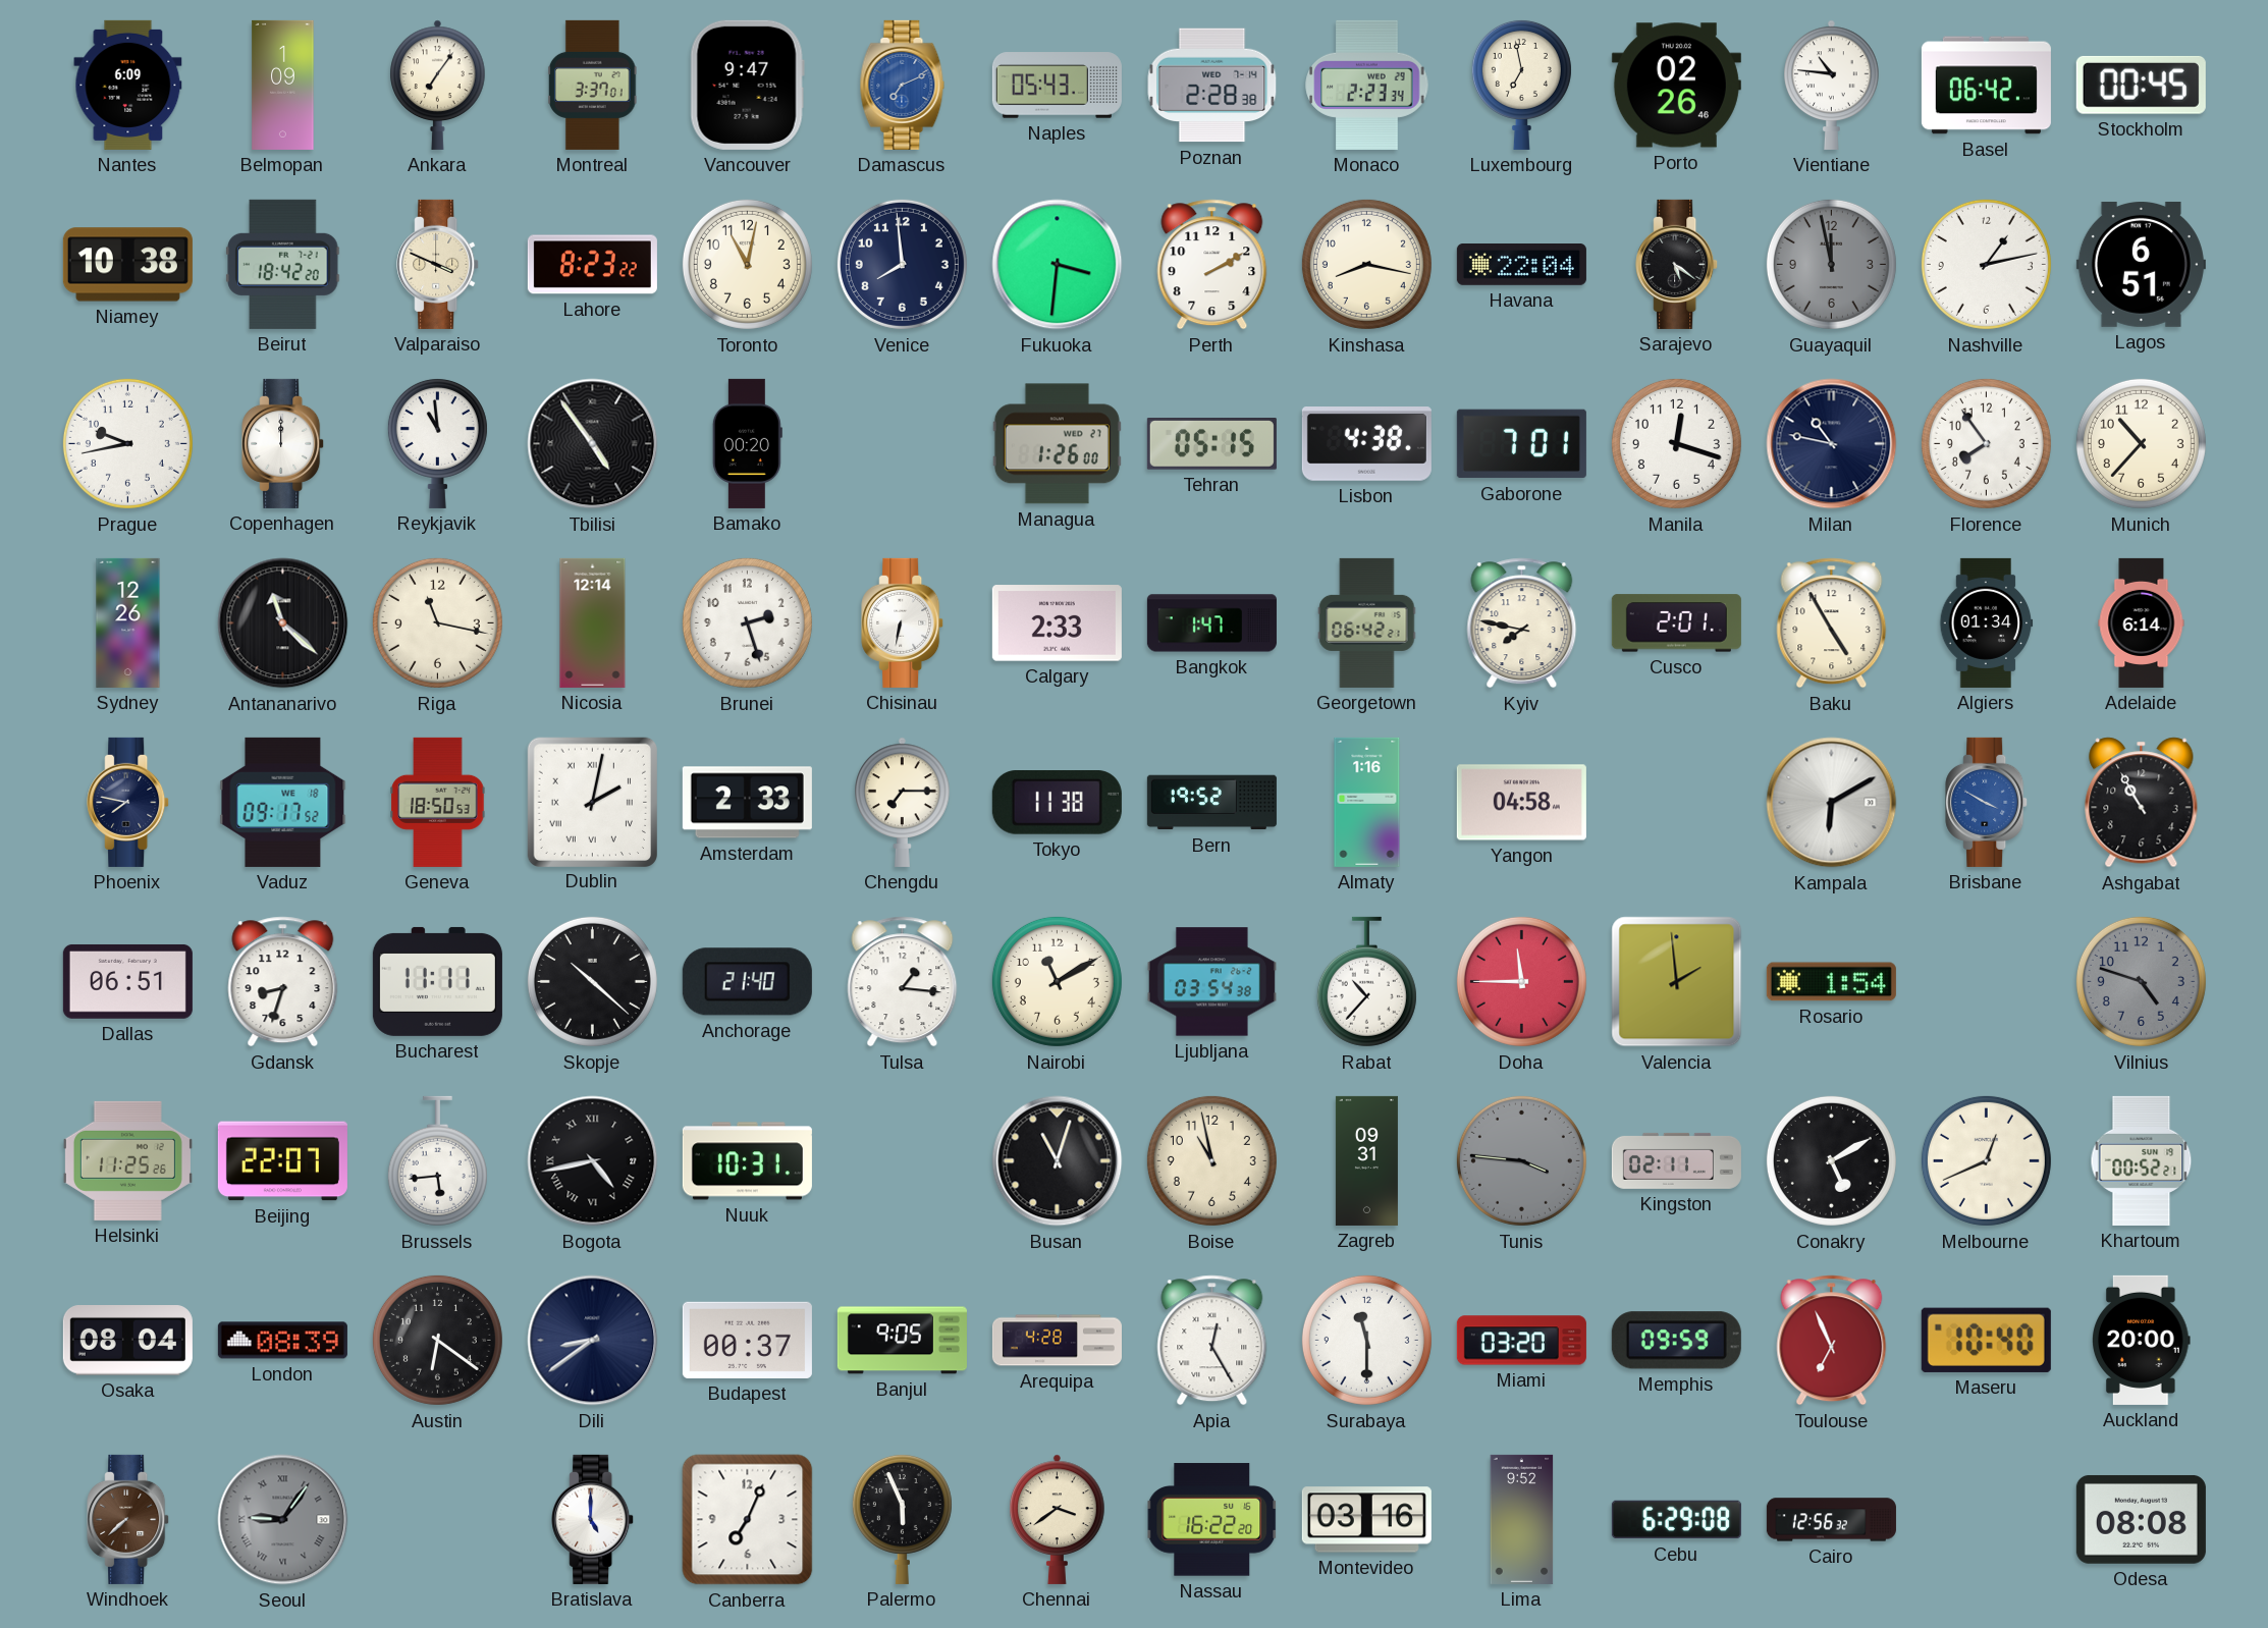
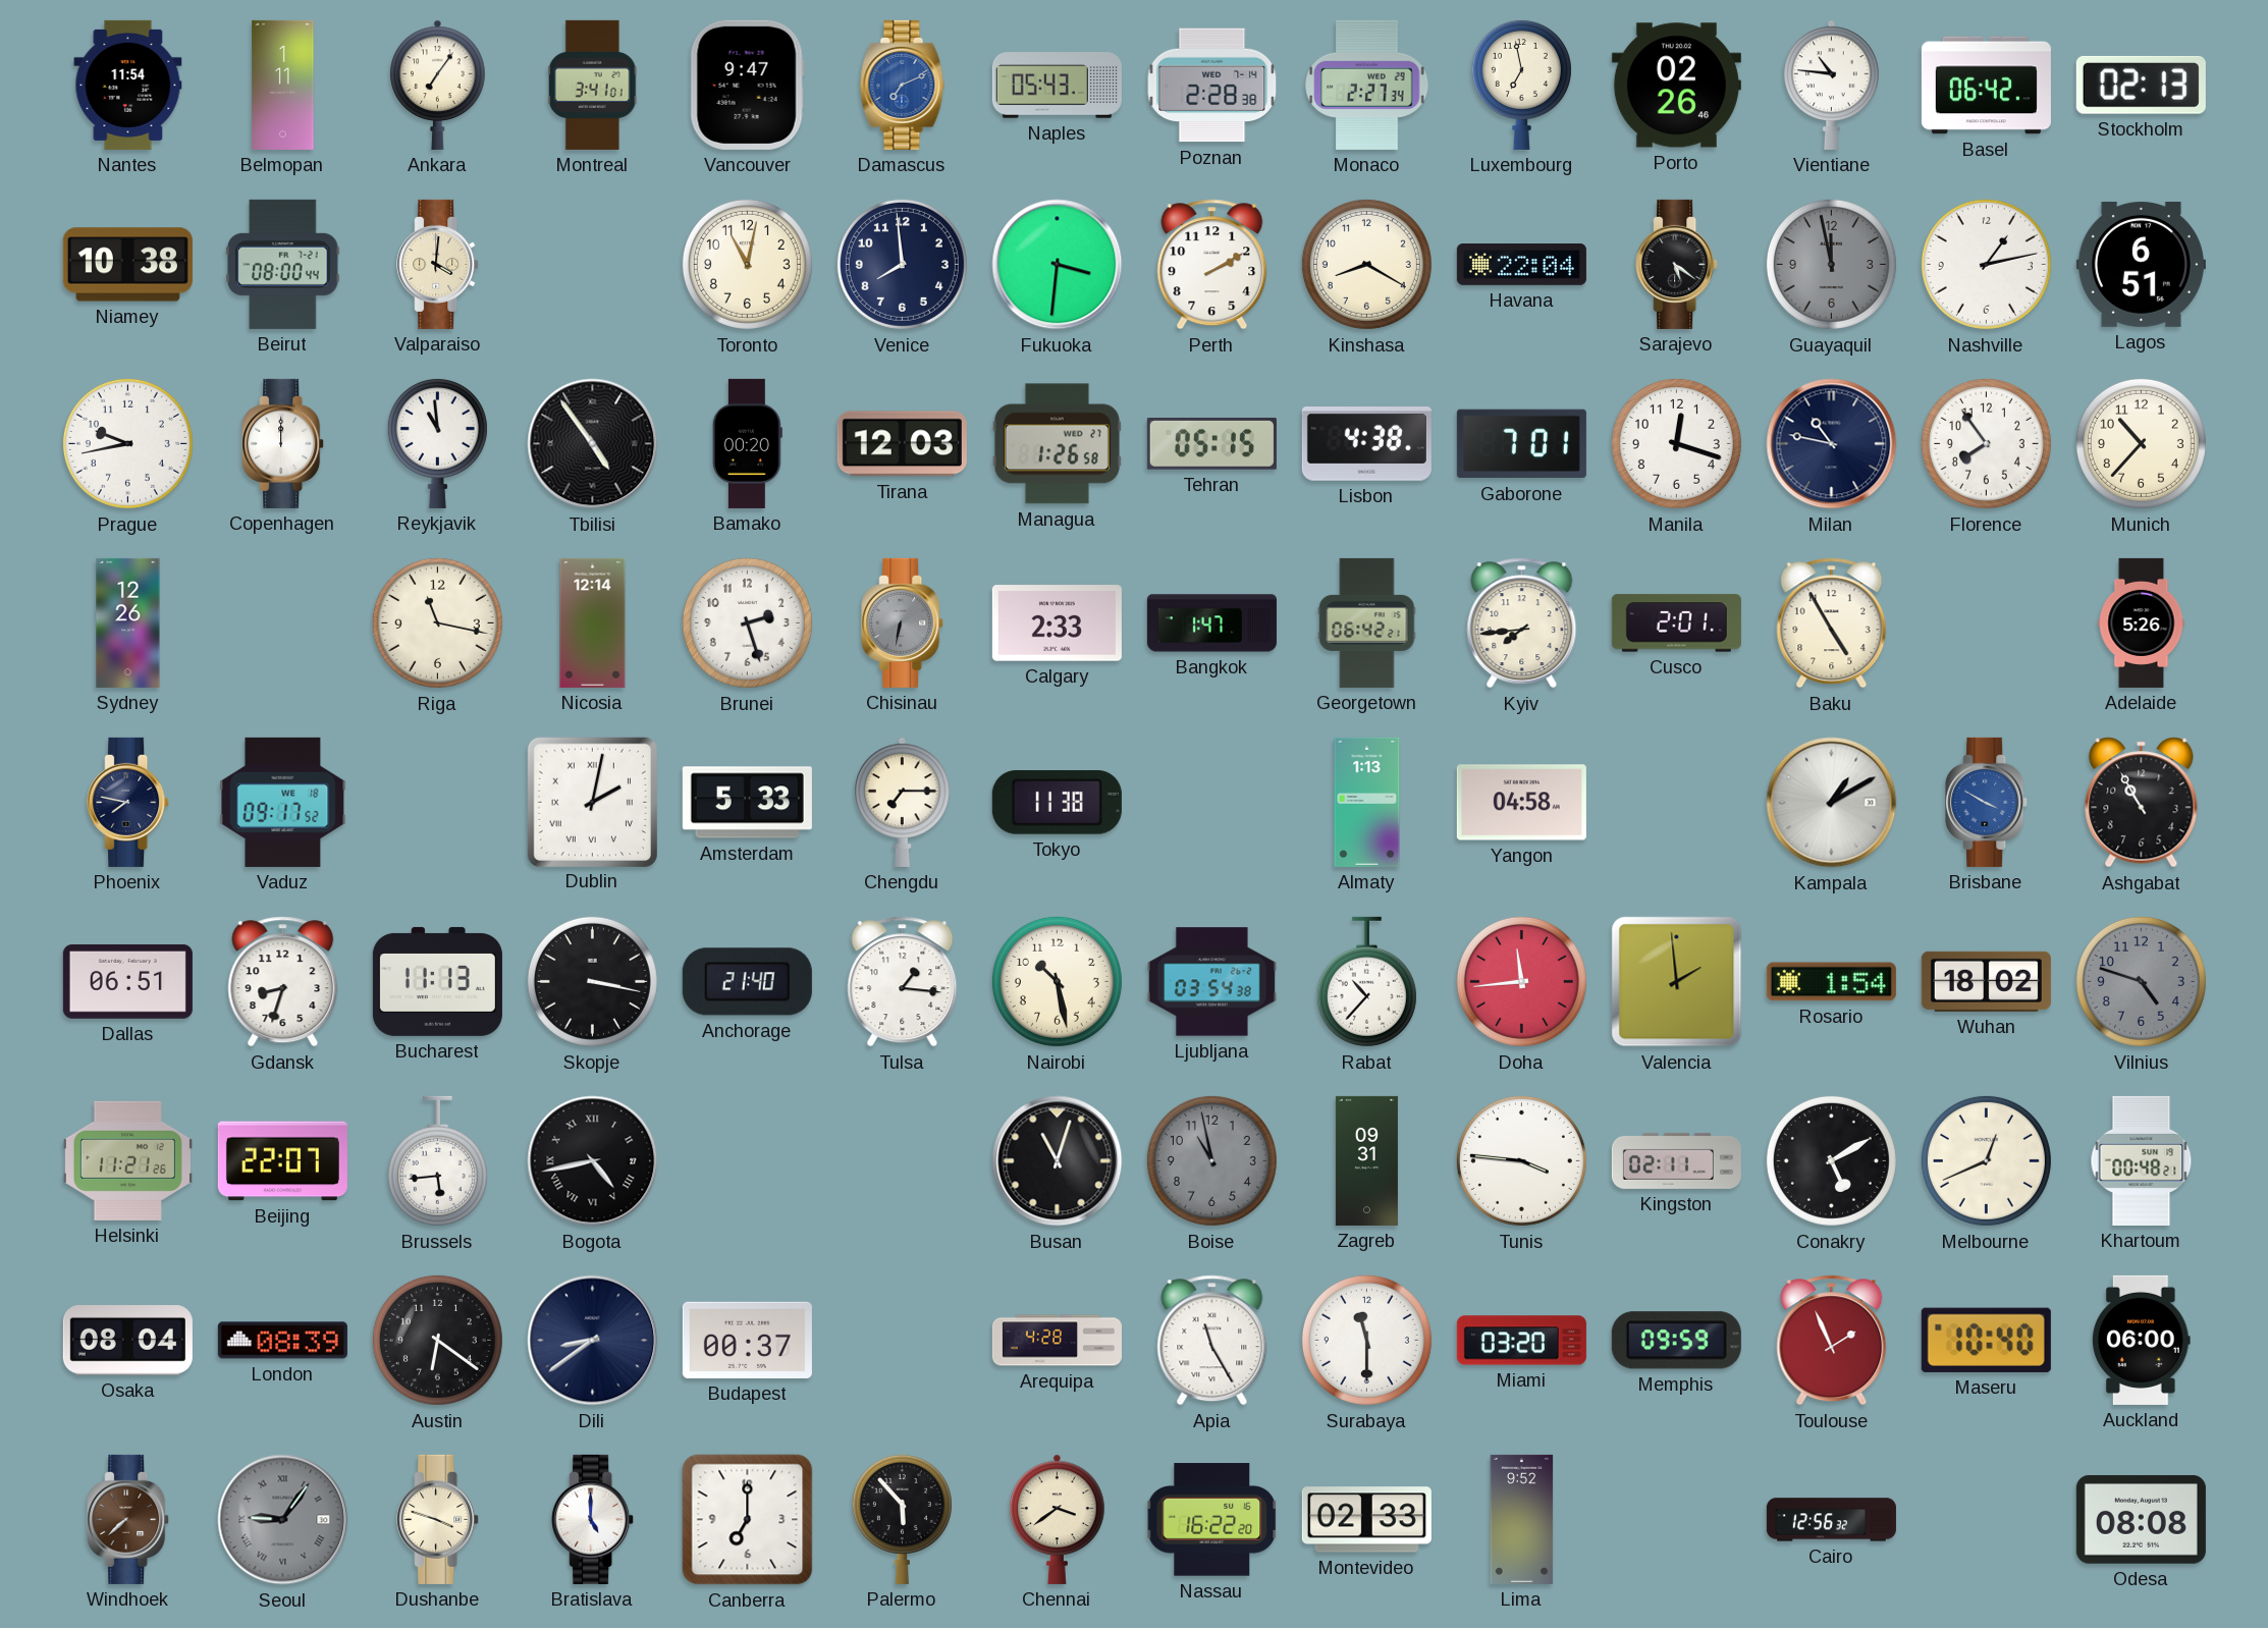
Nantes: 6:09 -> 11:54 (128, 85)
Belmopan: 1:09 -> 1:11 (283, 85)
Montreal: 3:37 -> 3:41 (592, 85)
Monaco: 2:23 -> 2:27 (1367, 85)
Stockholm: 00:45 -> 02:13 (2141, 85)
Beirut: 18:42 -> 08:00 (283, 264)
Valparaiso: 3:49 -> 4:01 (438, 264)
Lahore: 8:23 -> none (592, 265)
Kinshasa: 8:17 -> 8:20 (1366, 264)
Tirana: none -> 12:03 (902, 444)
Managua: 1:26:00 -> 1:26:58 (1057, 444)
Antananarivo: 11:22 -> none (283, 623)
Chisinau dial: white -> grey (903, 622)
Kyiv: 7:47 -> 7:44 (1522, 623)
Algiers: 01:34 -> none (1987, 622)
Adelaide: 6:14 -> 5:26 (2142, 622)
Geneva: 18:50 -> none (438, 802)
Amsterdam: 2:33 -> 5:33 (747, 803)
Bern: 19:52 -> none (1211, 803)
Almaty: 1:16 -> 1:13 (1367, 802)
Kampala: 6:10 -> 1:10 (1832, 803)
Bucharest: 11:11 -> 11:13 (437, 981)
Skopje: 10:22 -> 3:17 (592, 981)
Nairobi: 11:10 -> 10:28 (1057, 981)
Doha: 11:45 -> 11:44 (1521, 981)
Wuhan: none -> 18:02 (1986, 981)
Helsinki: 11:25 -> 11:21 (127, 1160)
Nuuk: 10:31 -> none (747, 1161)
Boise dial: cream -> grey (1211, 1160)
Tunis dial: grey -> white (1521, 1160)
Khartoum: 00:52 -> 00:48 (2142, 1160)
Banjul: 9:05 -> none (902, 1341)
Apia: 12:25 -> 11:25 (1212, 1341)
Toulouse: 6:56 -> 1:56 (1832, 1341)
Auckland: 20:00 -> 06:00 (2142, 1340)
Dushanbe: none -> 3:48 (438, 1519)
Canberra: 7:04 -> 7:00 (748, 1520)
Palermo: 5:56 -> 5:53 (902, 1519)
Montevideo: 03:16 -> 02:33 (1366, 1520)
Cebu: 6:29 -> none (1676, 1520)
